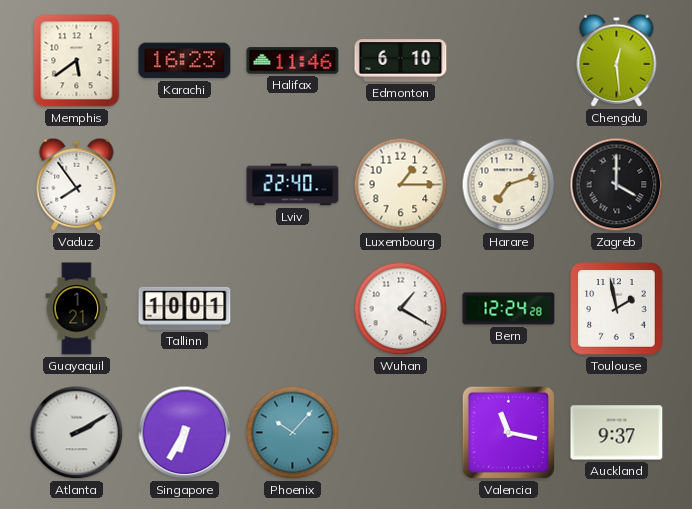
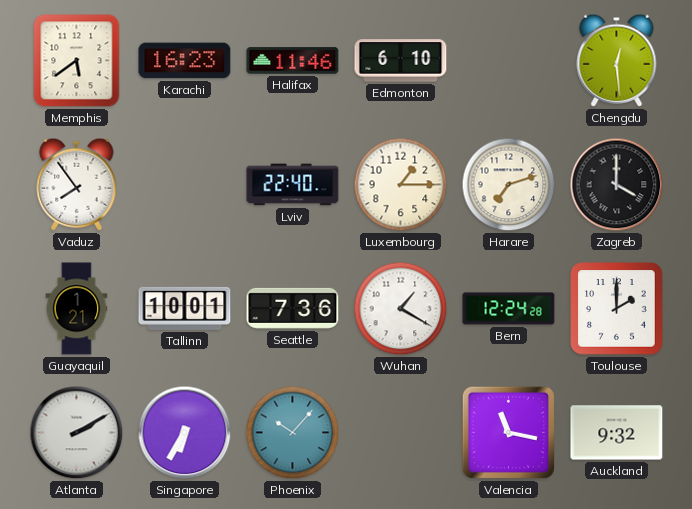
Seattle: none -> 7:36 (293, 308)
Toulouse: 1:58 -> 2:00 (617, 309)
Auckland: 9:37 -> 9:32 (617, 433)
